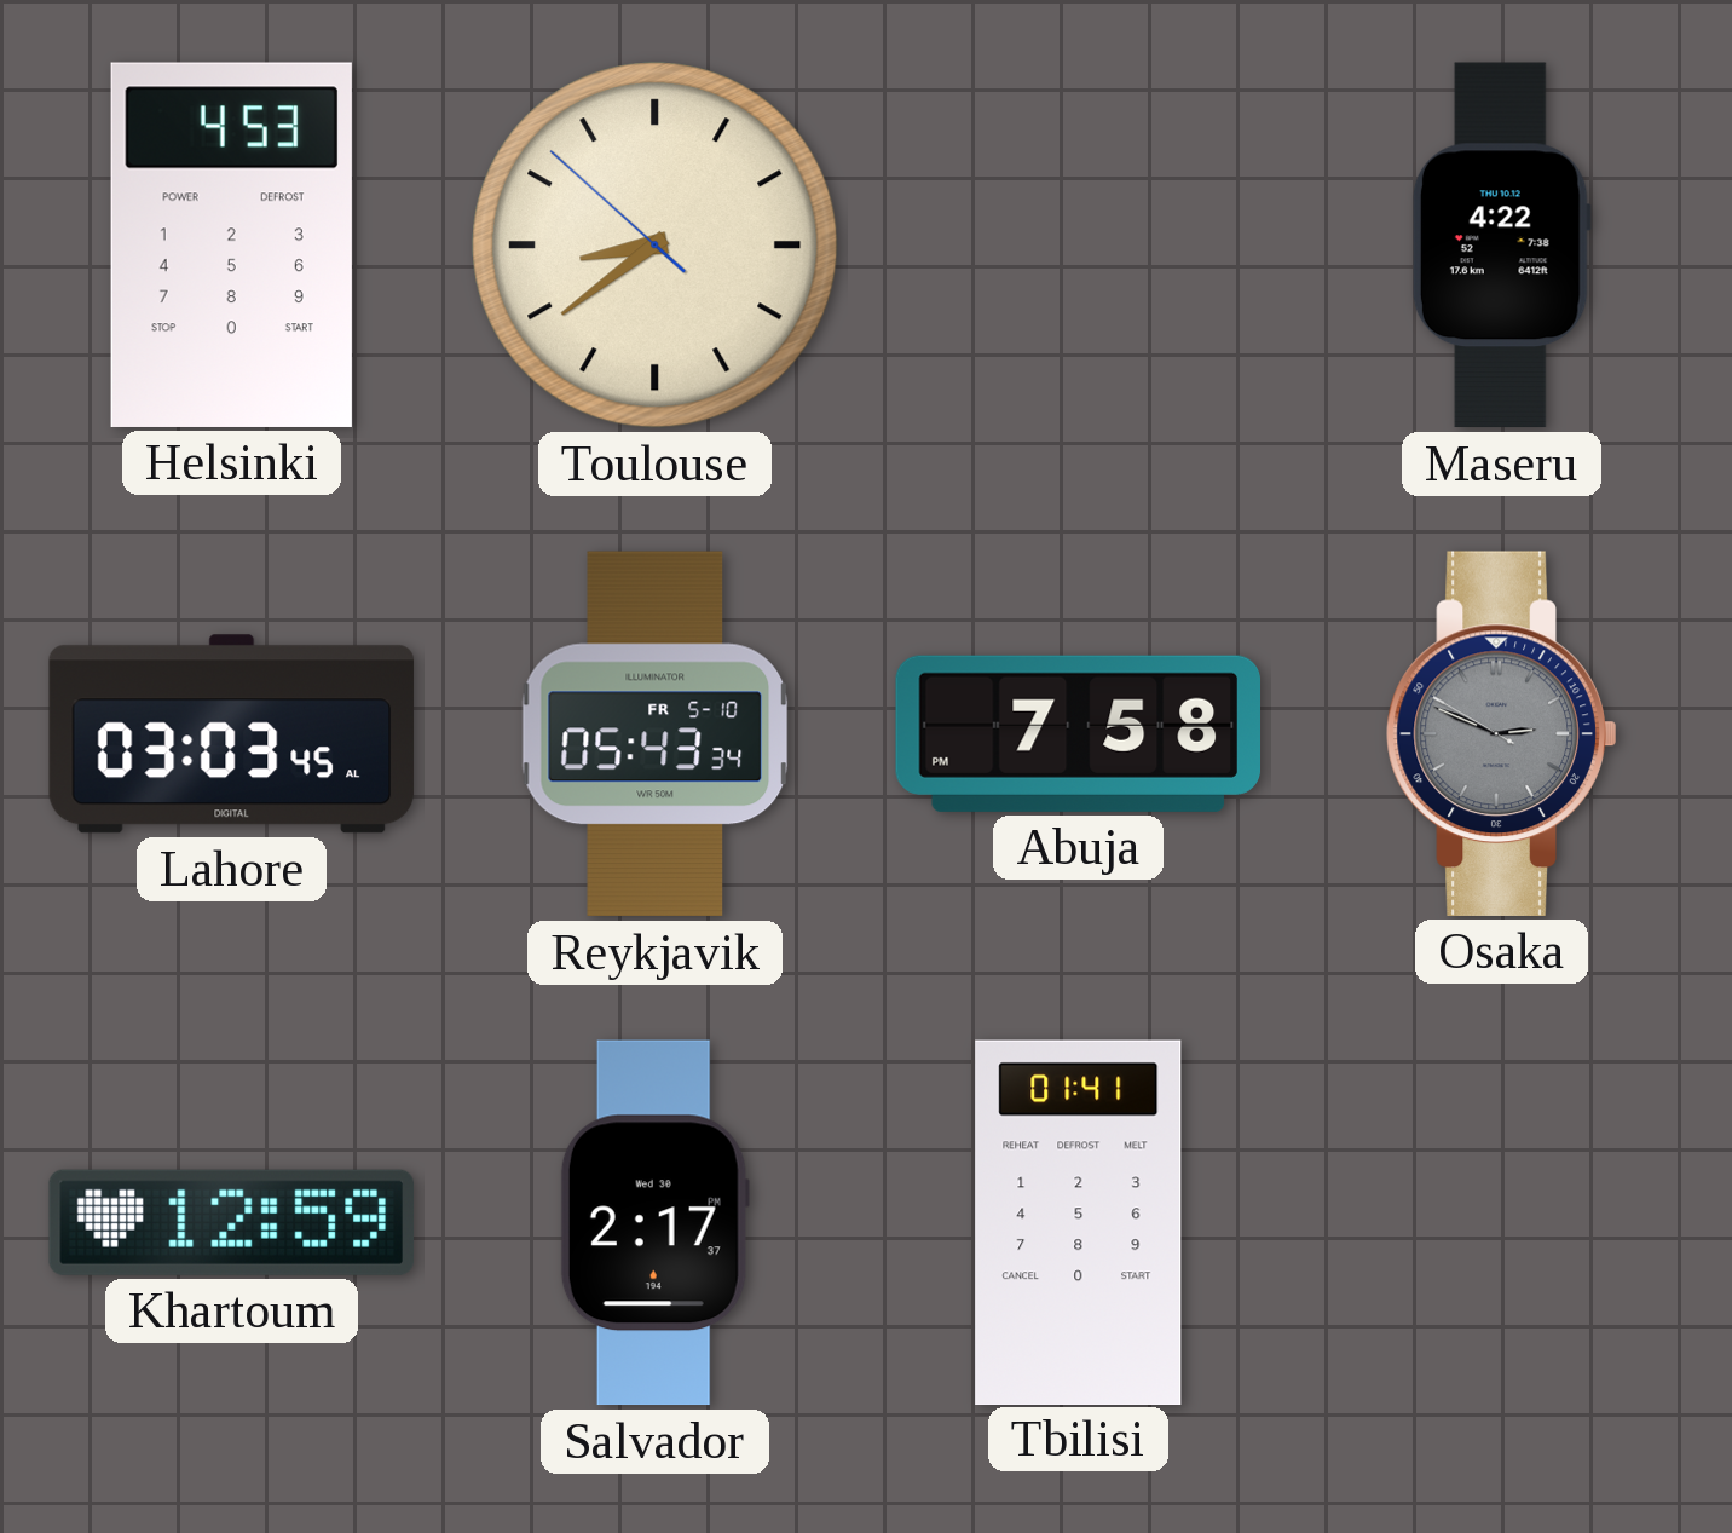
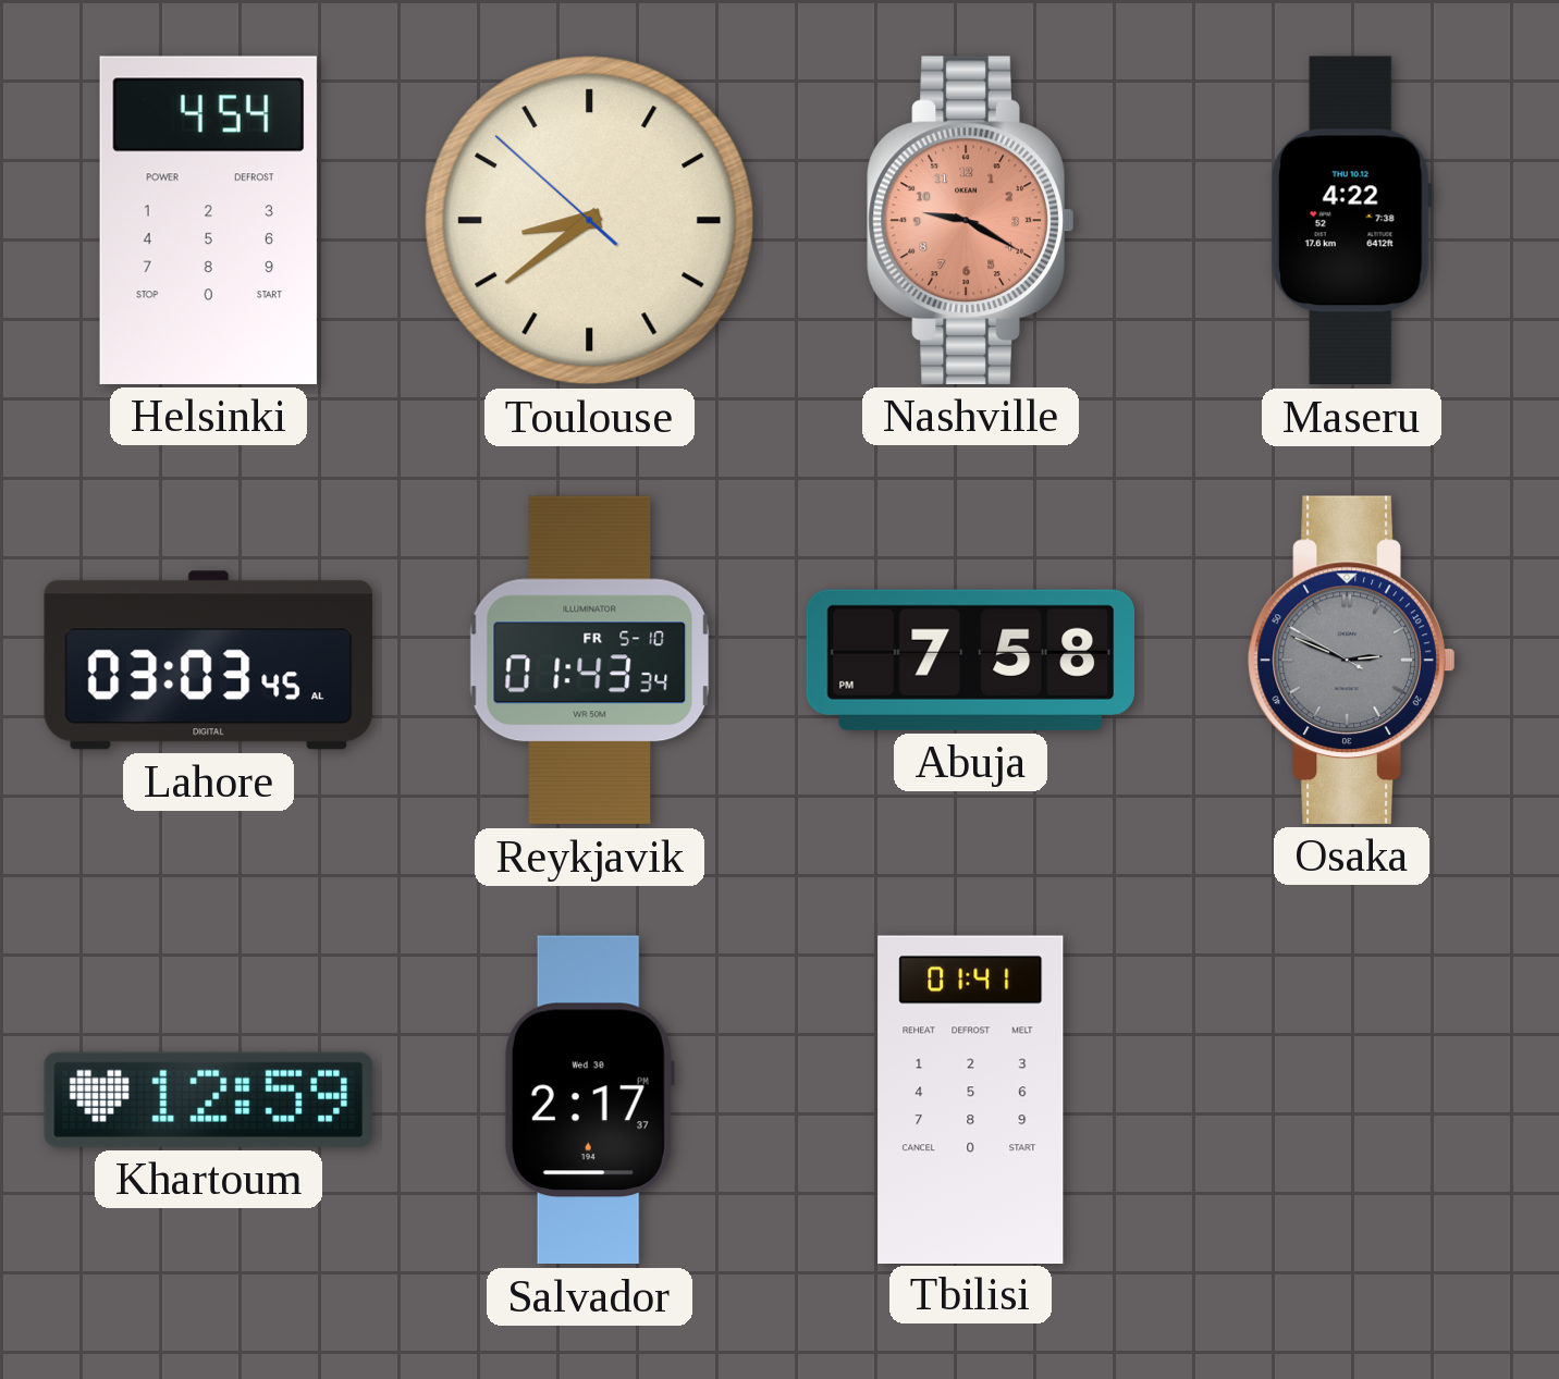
Helsinki: 4:53 -> 4:54 (208, 220)
Nashville: none -> 9:20 (971, 220)
Reykjavik: 05:43 -> 01:43 (590, 661)
